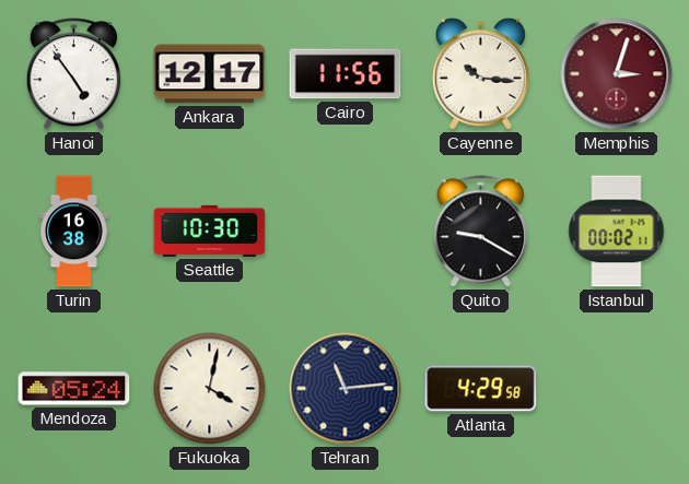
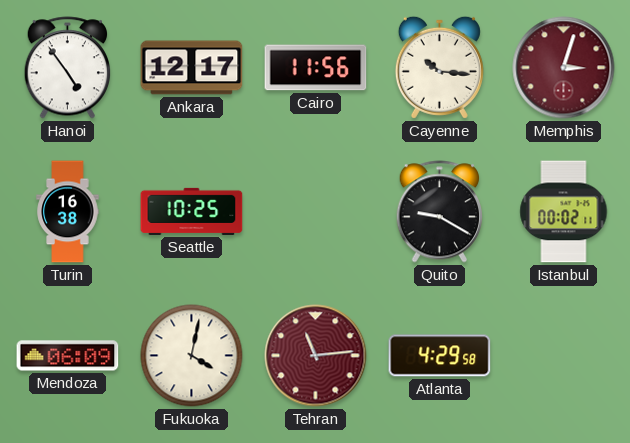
Seattle: 10:30 -> 10:25 (192, 211)
Mendoza: 05:24 -> 06:09 (68, 356)
Tehran dial: navy -> burgundy (316, 356)
